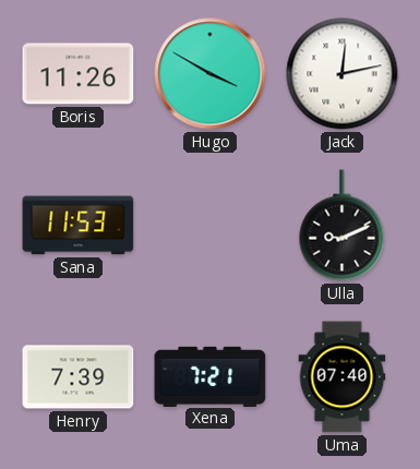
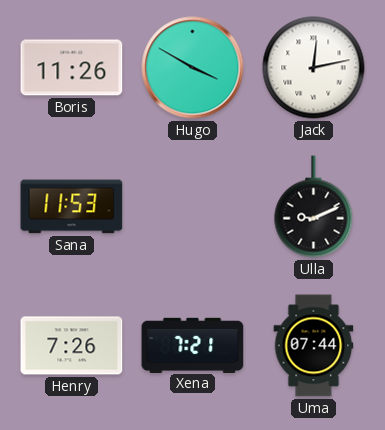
Henry: 7:39 -> 7:26 (72, 346)
Uma: 07:40 -> 07:44 (314, 346)
